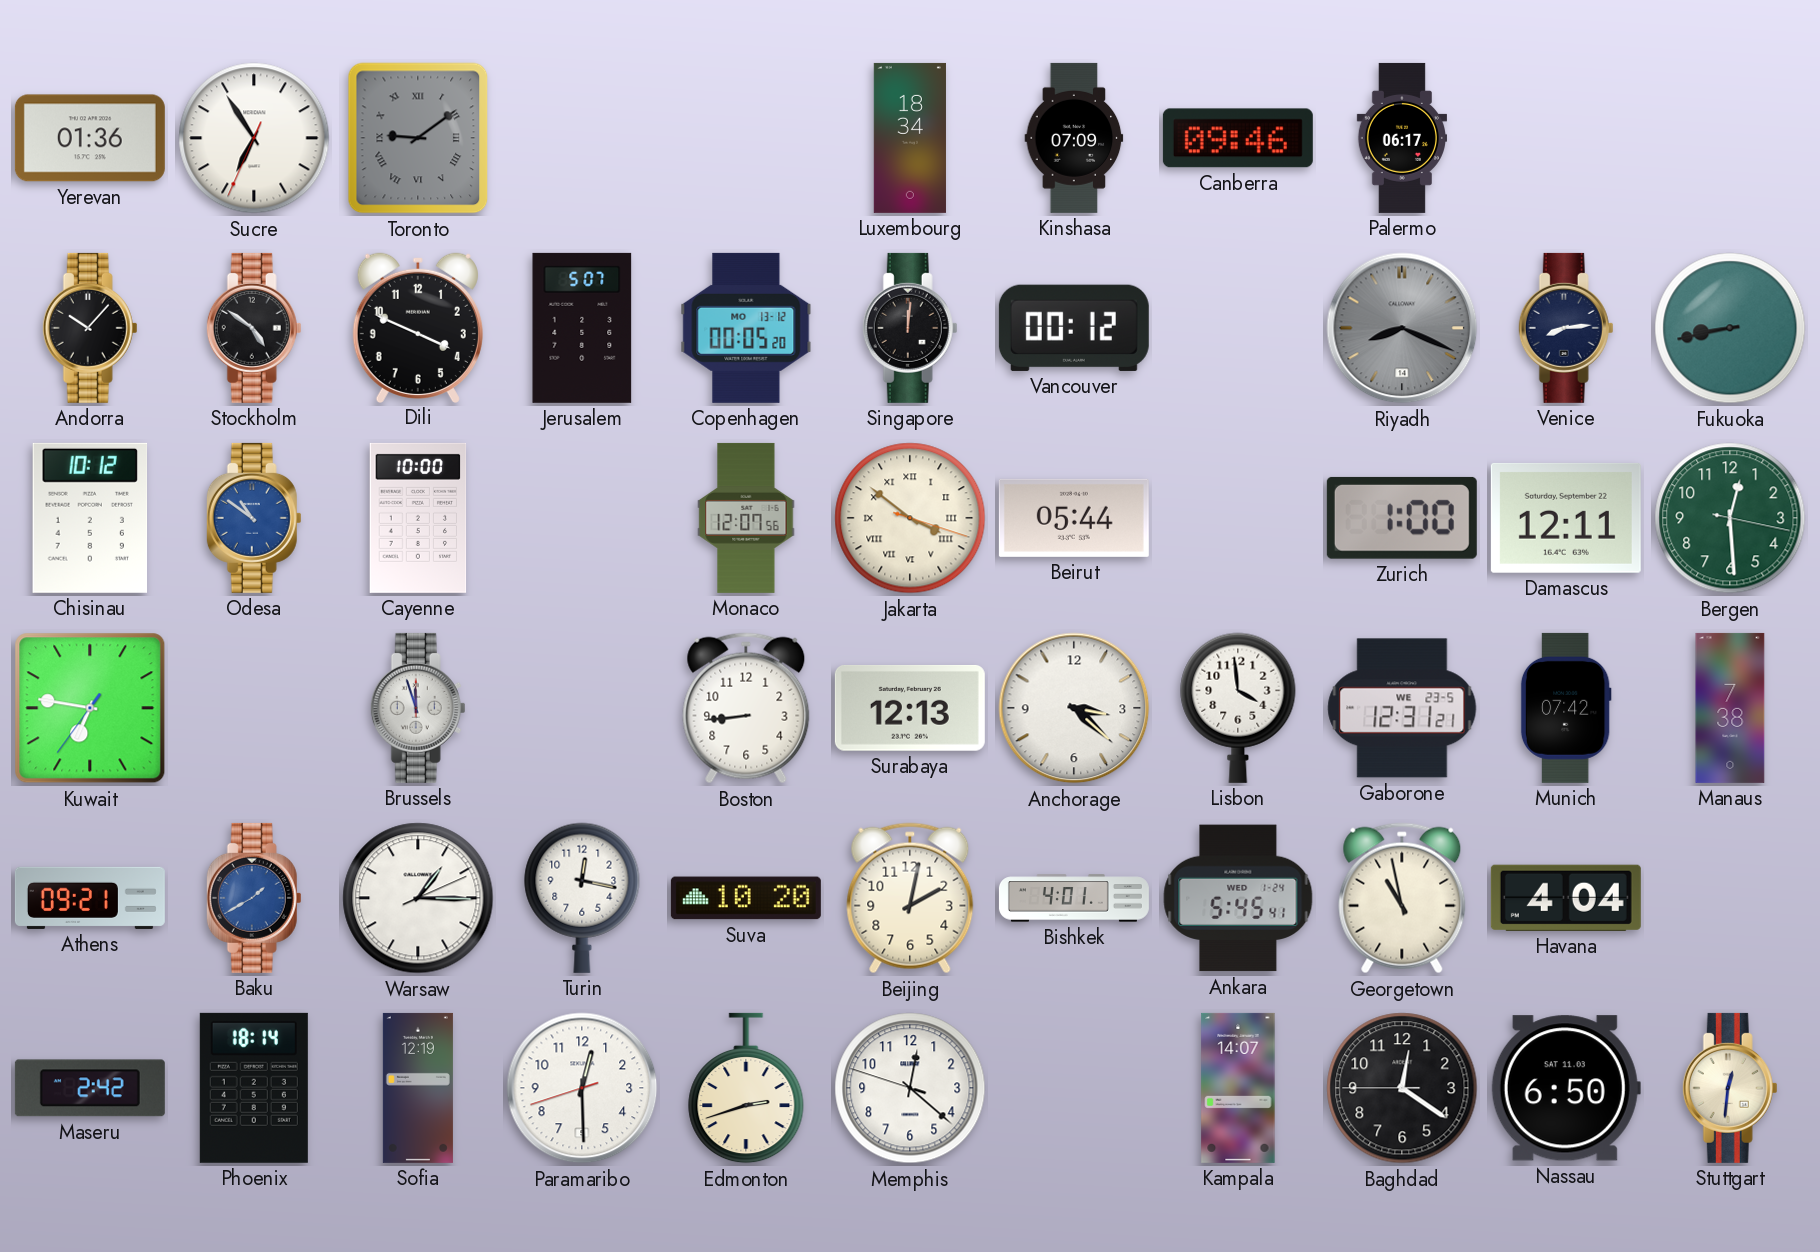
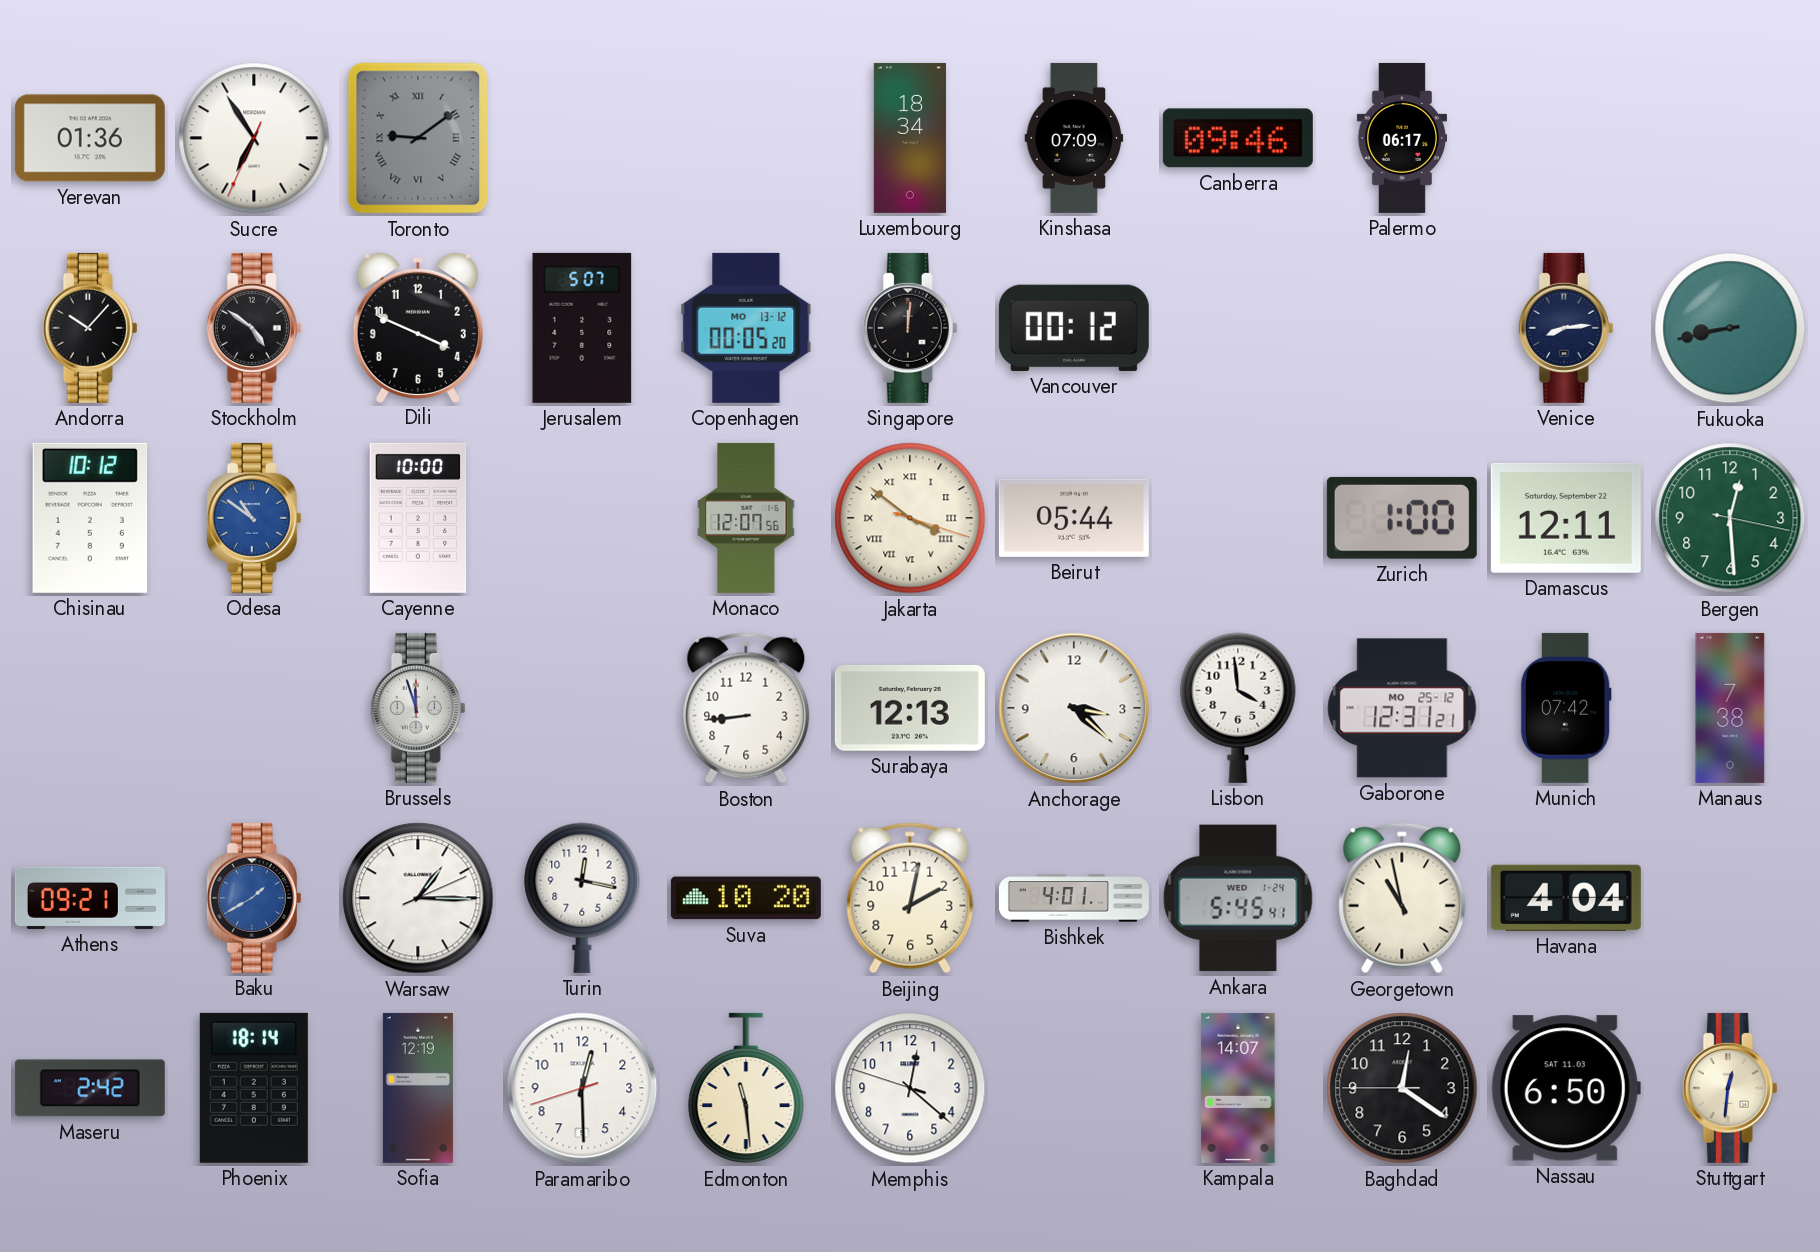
Riyadh: 8:19 -> none (1402, 328)
Kuwait: 6:46 -> none (90, 708)
Gaborone date: WE 23-5 -> MO 25-12 (1402, 708)
Edmonton: 2:42 -> 11:29 (746, 1088)
